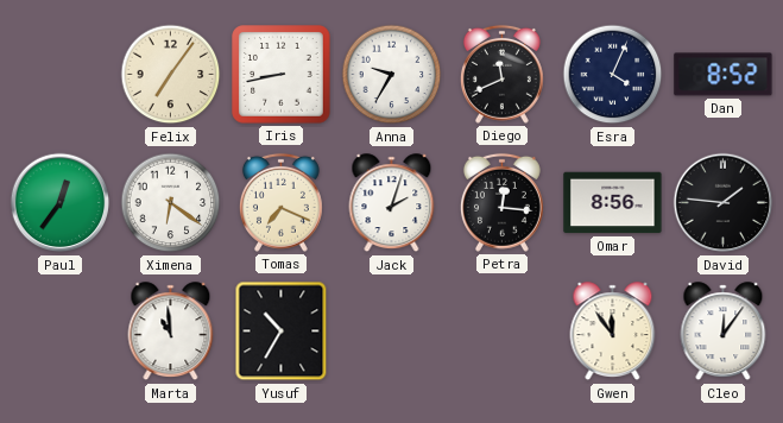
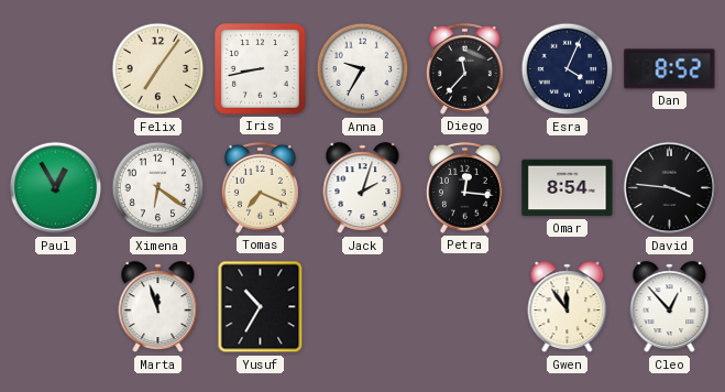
Diego: 11:41 -> 11:37 (464, 68)
Paul: 12:36 -> 12:55 (56, 188)
Omar: 8:56 -> 8:54 (568, 188)
David: 1:46 -> 3:46 (670, 188)
Marta: 10:59 -> 11:57 (158, 307)
Cleo: 12:06 -> 12:53 (670, 307)
